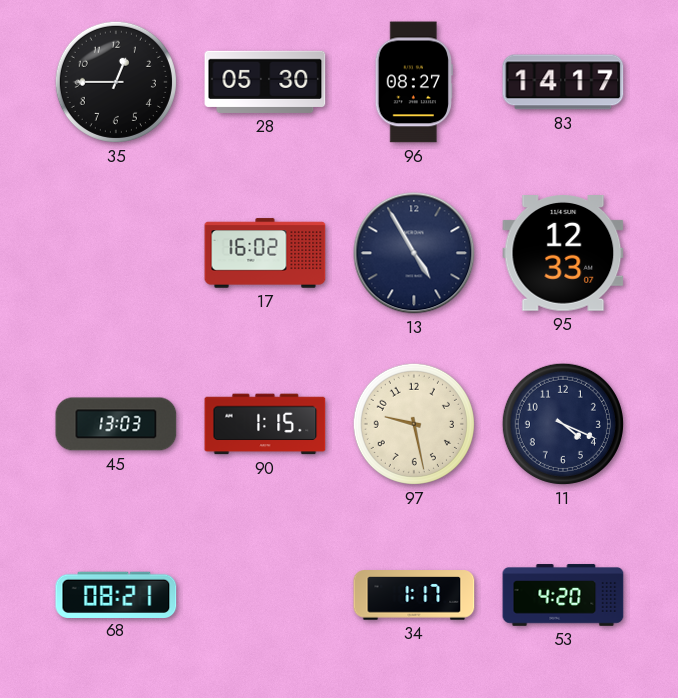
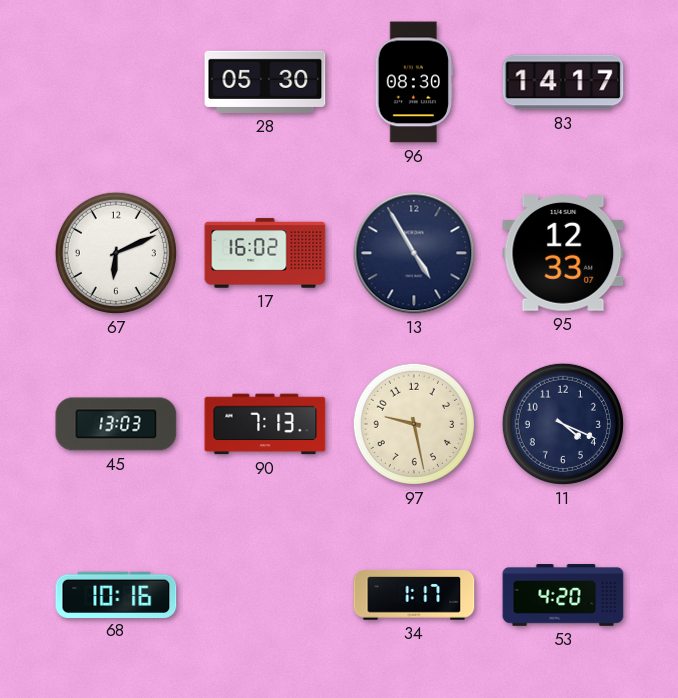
35: 12:45 -> none (116, 82)
96: 08:27 -> 08:30 (414, 82)
67: none -> 6:11 (116, 253)
90: 1:15 -> 7:13 (265, 424)
68: 08:21 -> 10:16 (116, 594)
